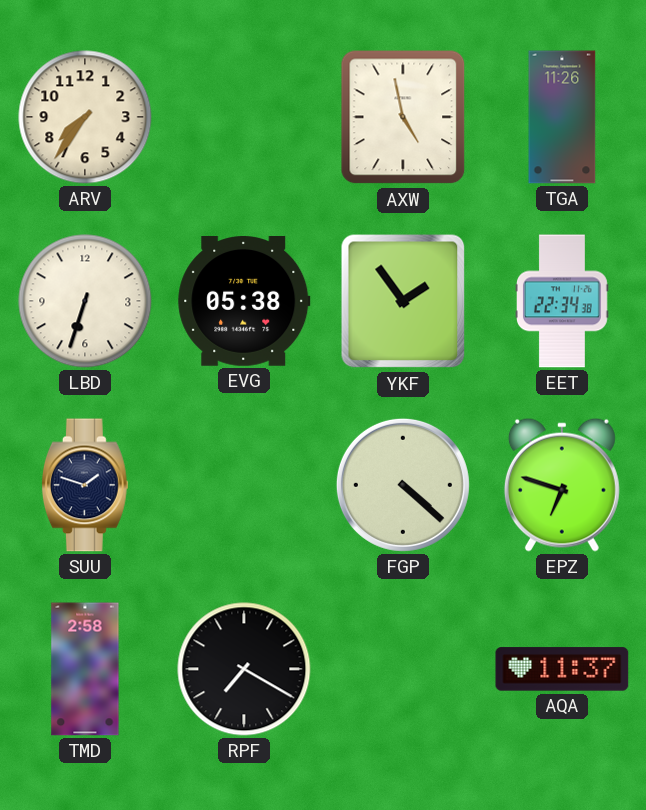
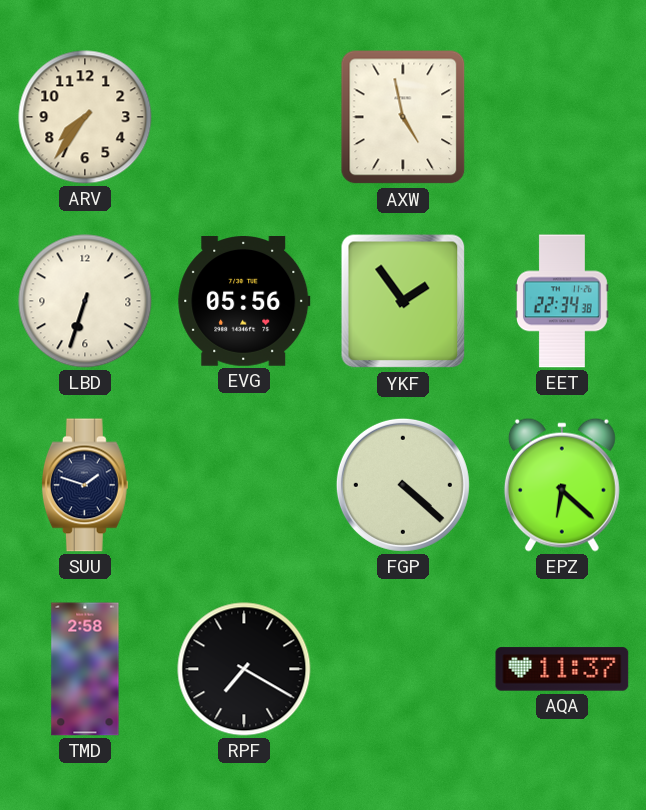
TGA: 11:26 -> none (562, 117)
EVG: 05:38 -> 05:56 (244, 302)
EPZ: 6:48 -> 6:22 (562, 485)
